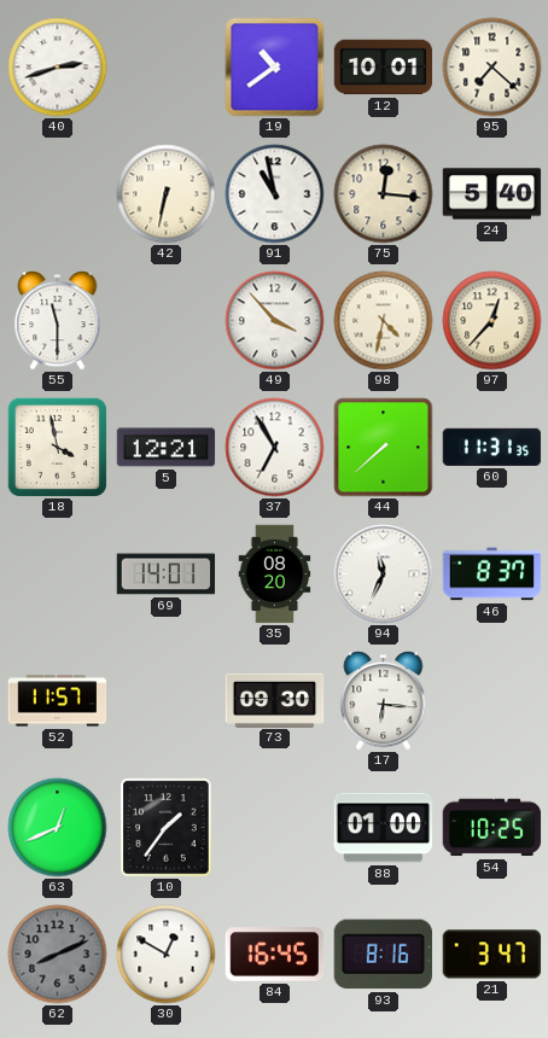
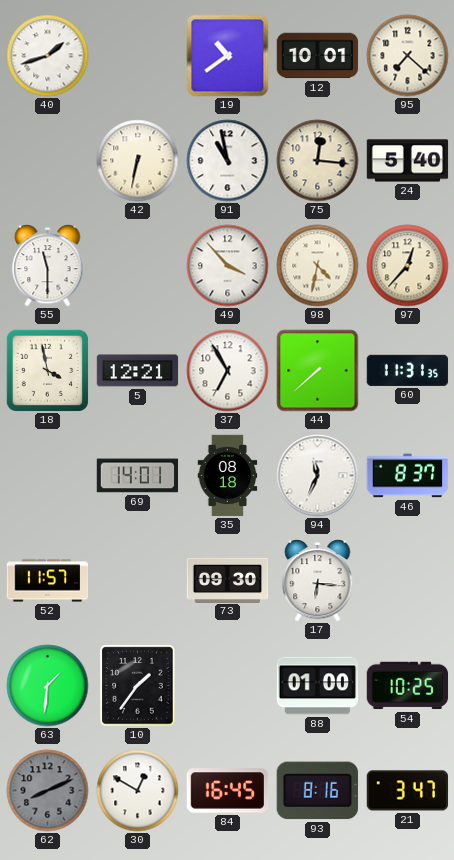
40: 2:42 -> 1:42 (48, 56)
35: 08:20 -> 08:18 (228, 476)
63: 12:41 -> 1:31 (48, 686)
